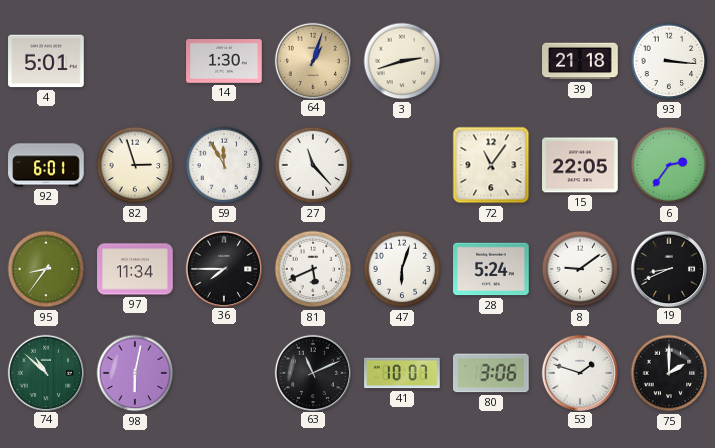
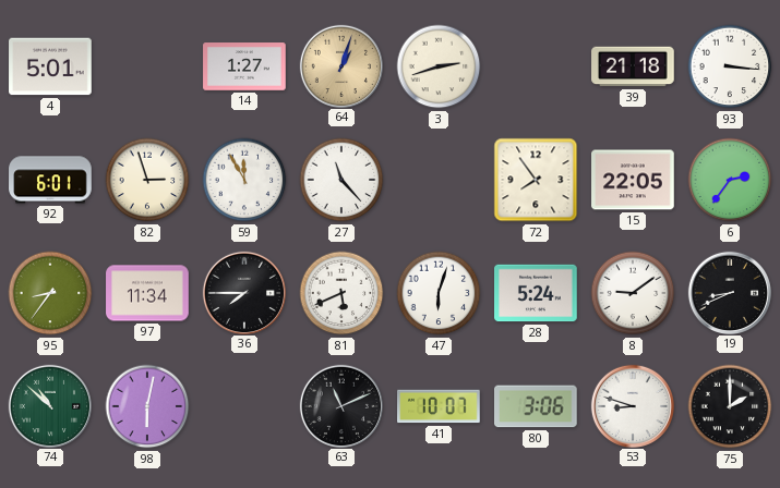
14: 1:30 -> 1:27 (244, 66)
72: 11:06 -> 7:54 (536, 180)
53: 1:48 -> 8:48 (632, 405)
